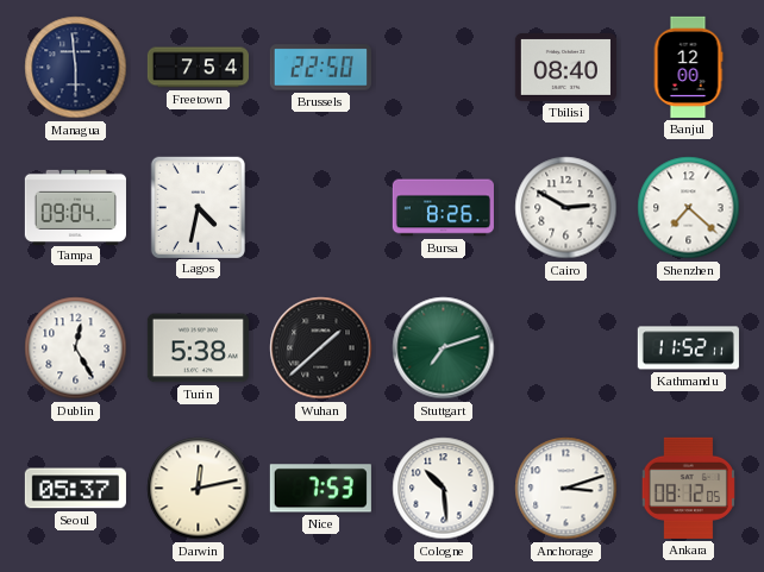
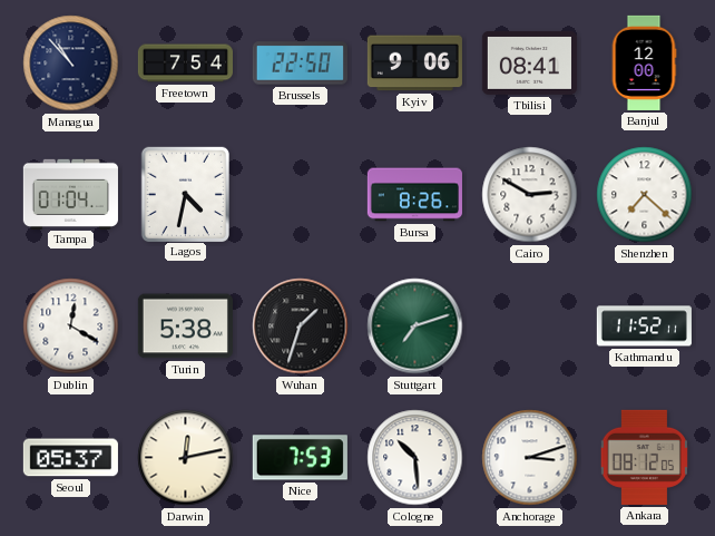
Managua: 5:59 -> 10:53 (71, 64)
Kyiv: none -> 9:06 (414, 64)
Tbilisi: 08:40 -> 08:41 (529, 62)
Tampa: 09:04 -> 01:04 (70, 194)
Dublin: 12:25 -> 12:20 (71, 327)
Wuhan: 1:38 -> 1:33 (301, 327)
